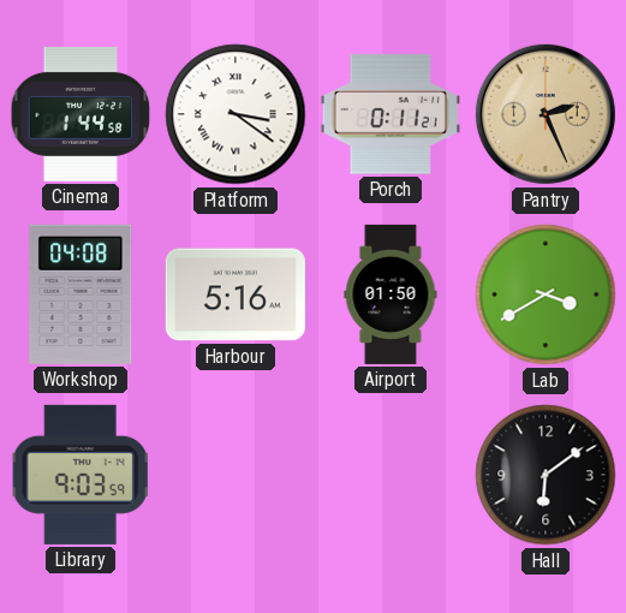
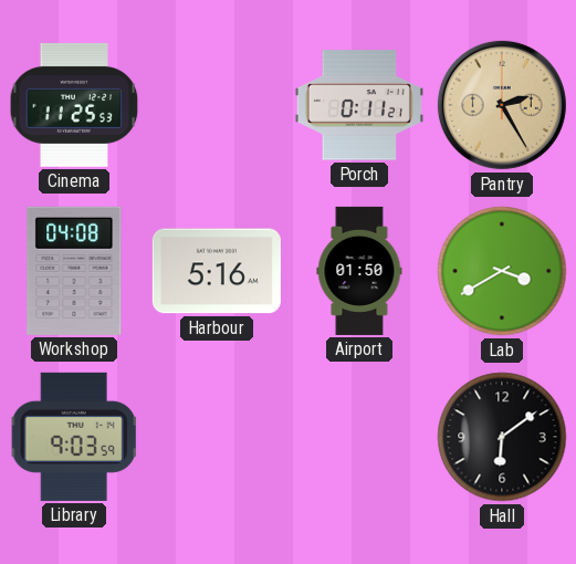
Cinema: 1:44 -> 11:25 (74, 105)
Platform: 3:21 -> none (236, 114)
Pantry: 2:26 -> 2:25 (502, 105)
